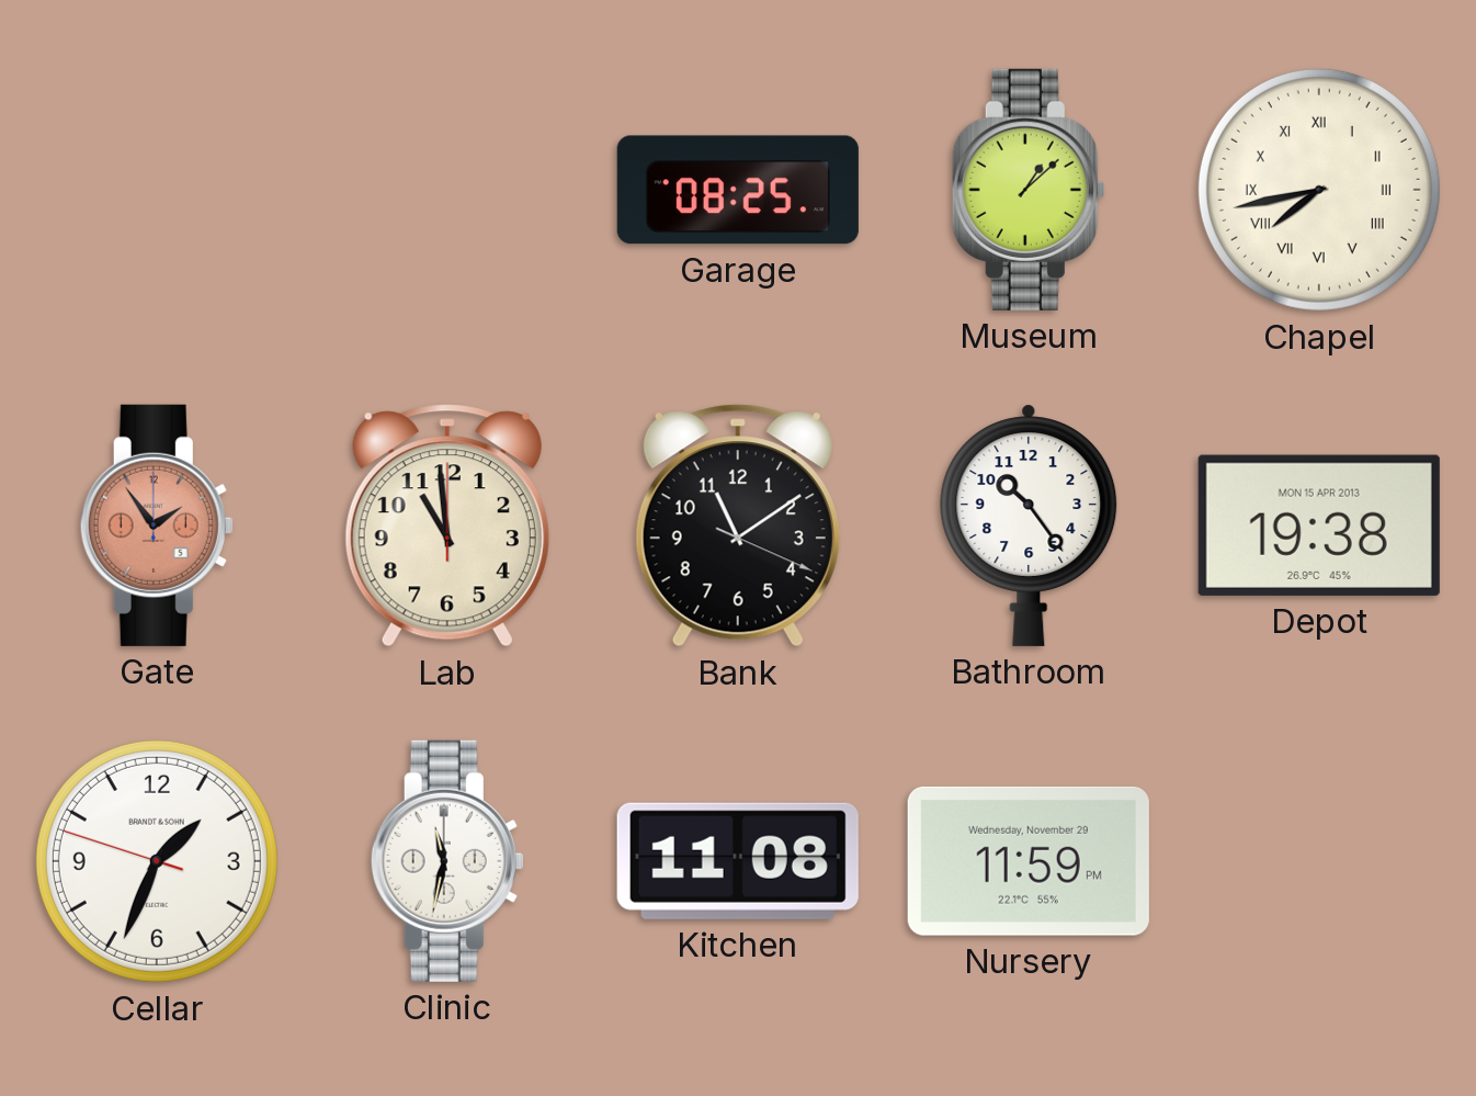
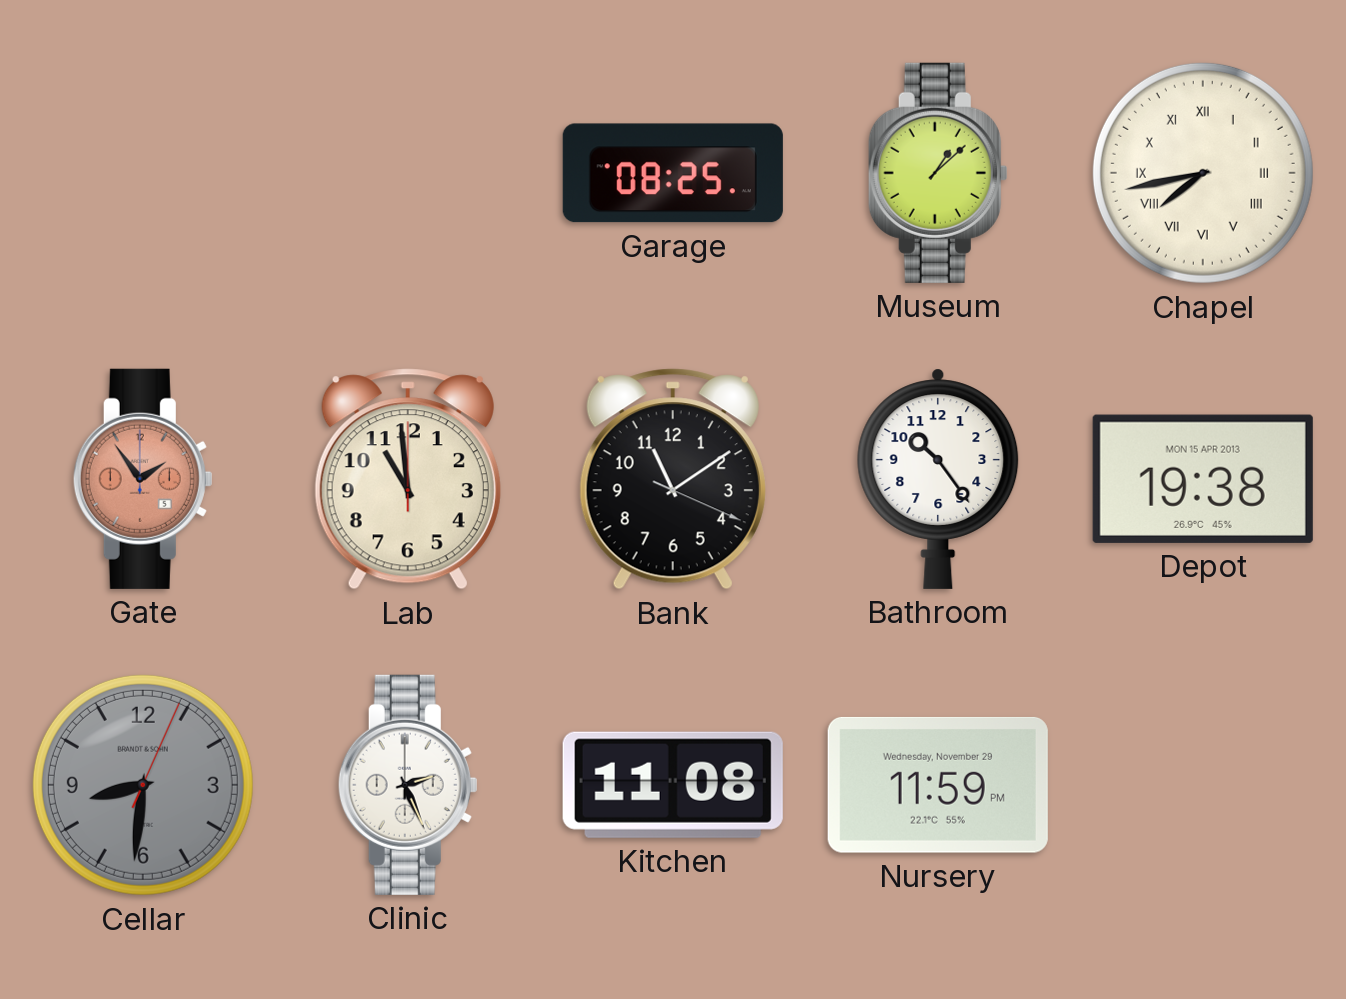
Cellar: 1:33 -> 8:31 (143, 785)
Cellar dial: white -> grey (143, 785)
Clinic: 11:32 -> 2:26 (408, 785)
